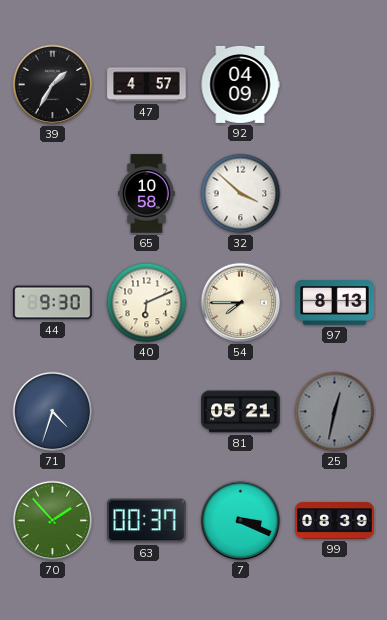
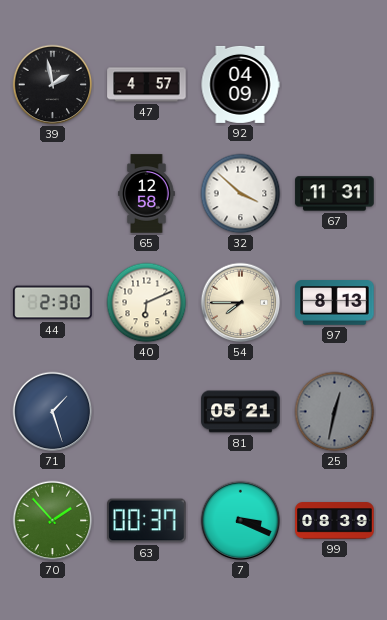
39: 1:35 -> 1:58 (53, 85)
65: 10:58 -> 12:58 (147, 194)
67: none -> 11:31 (335, 194)
44: 9:30 -> 2:30 (53, 303)
71: 4:33 -> 1:27 (53, 412)
